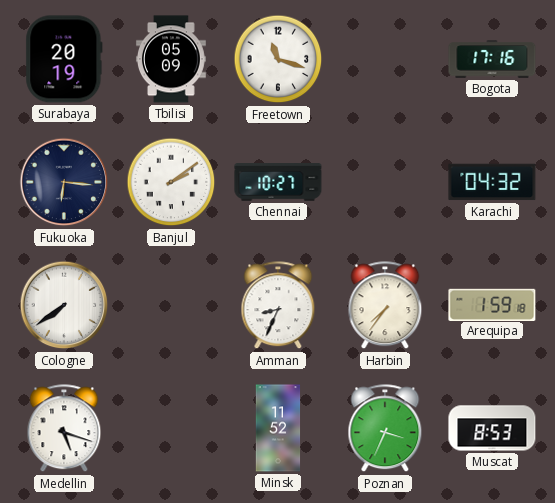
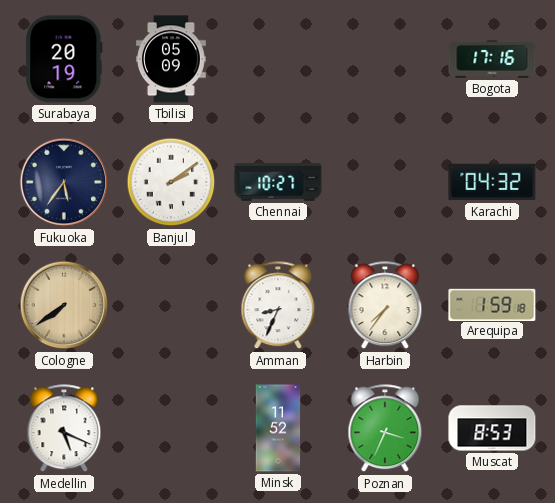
Freetown: 11:18 -> none (278, 59)
Fukuoka: 6:16 -> 5:36 (64, 182)
Cologne dial: white -> champagne (64, 305)
Medellin: 5:18 -> 5:19 (64, 429)
